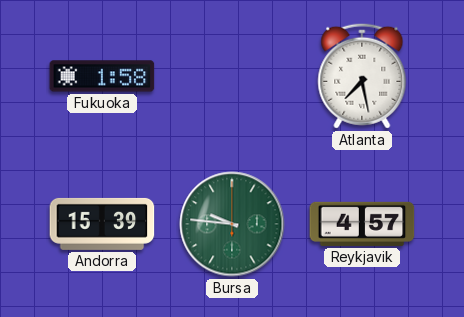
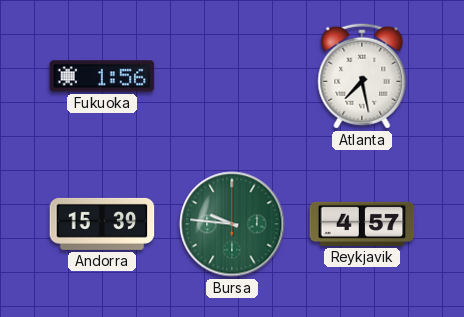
Fukuoka: 1:58 -> 1:56 (102, 76)
